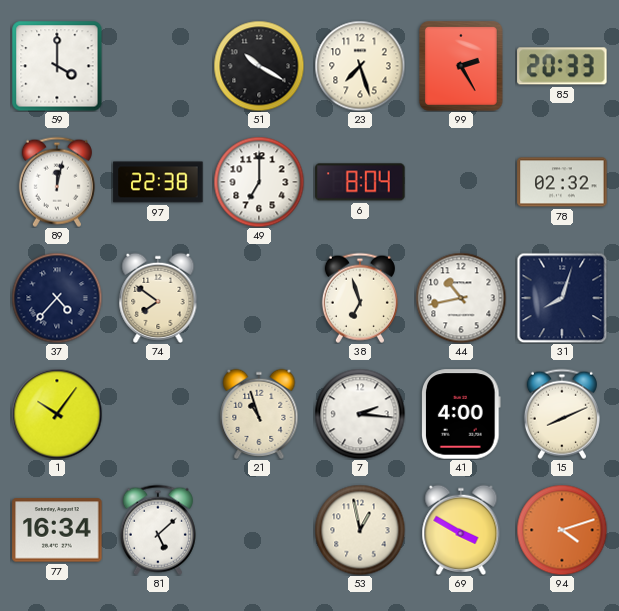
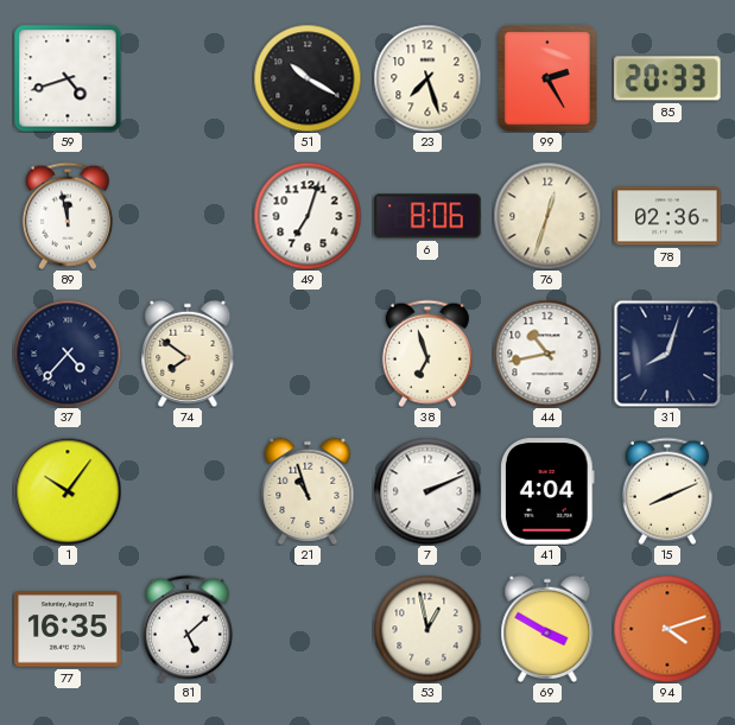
59: 4:00 -> 4:42 (68, 78)
89: 12:02 -> 11:58 (68, 216)
97: 22:38 -> none (158, 182)
49: 7:00 -> 7:03 (308, 216)
6: 8:04 -> 8:06 (427, 216)
76: none -> 12:33 (547, 216)
78: 02:32 -> 02:36 (667, 216)
7: 2:16 -> 2:11 (427, 491)
41: 4:00 -> 4:04 (549, 491)
77: 16:34 -> 16:35 (68, 629)
